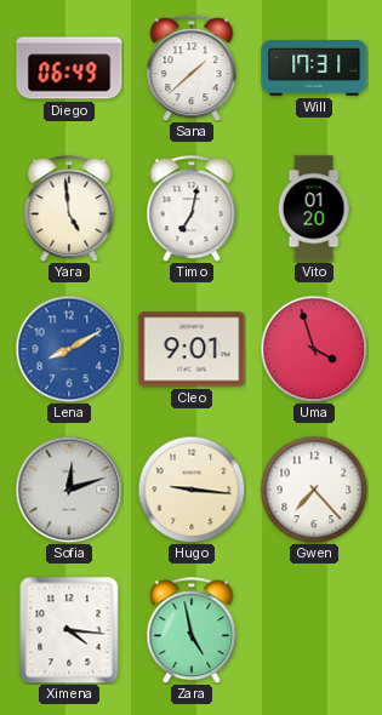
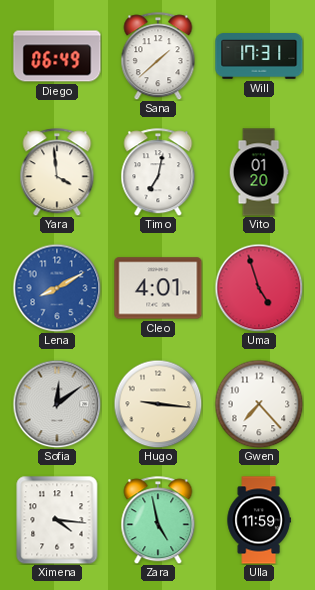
Yara: 4:59 -> 3:59 (57, 172)
Cleo: 9:01 -> 4:01 (158, 288)
Uma: 3:57 -> 4:57 (259, 288)
Sofia: 12:12 -> 12:09 (57, 404)
Ulla: none -> 11:59 (259, 520)
